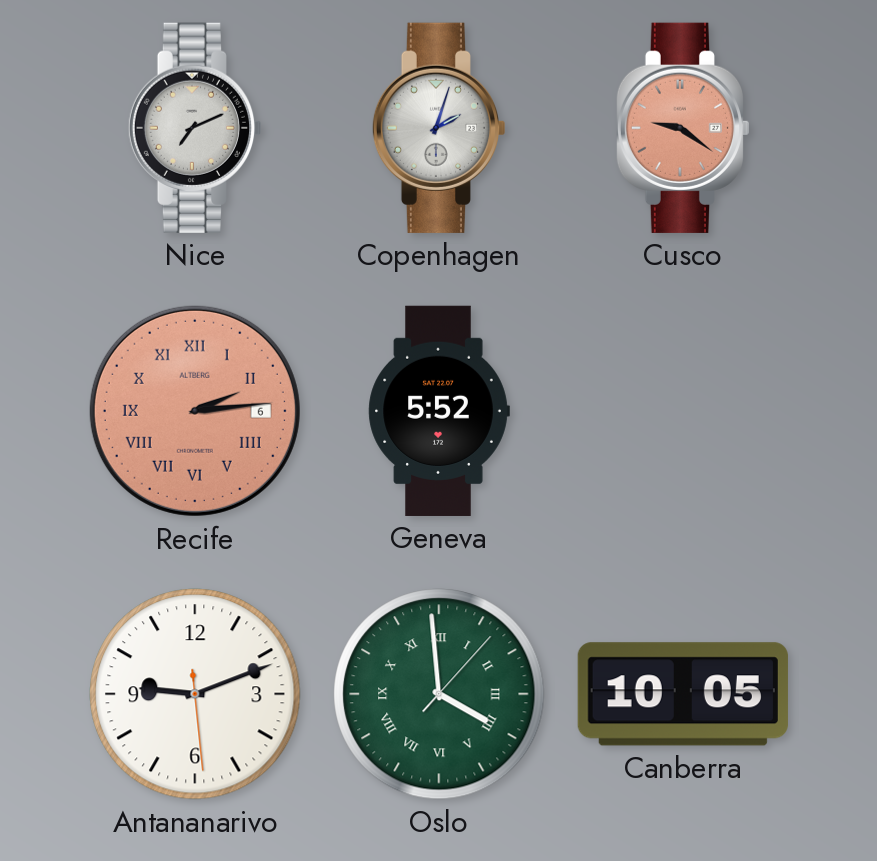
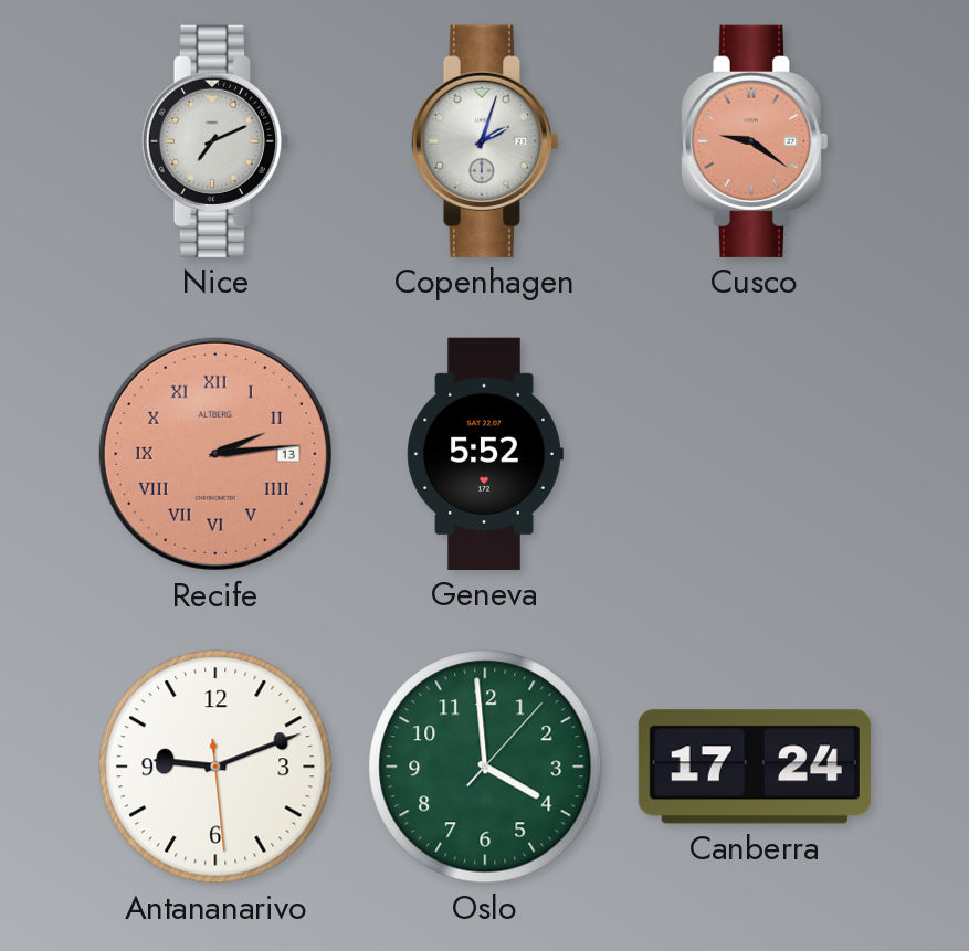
Recife date: 6 -> 13 (215, 454)
Oslo numerals: Roman -> Arabic (485, 767)
Canberra: 10:05 -> 17:24 (755, 767)
